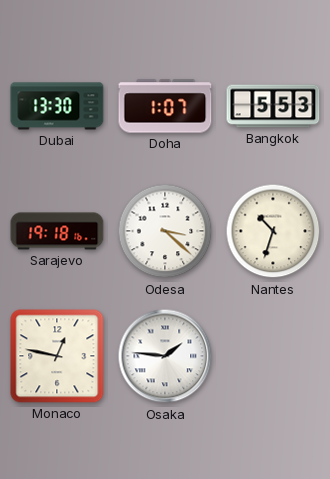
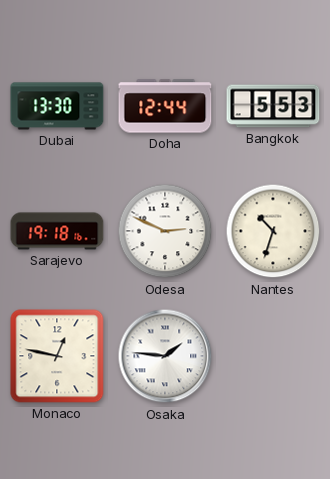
Doha: 1:07 -> 12:44 (165, 106)
Odesa: 3:22 -> 2:49 (165, 231)
